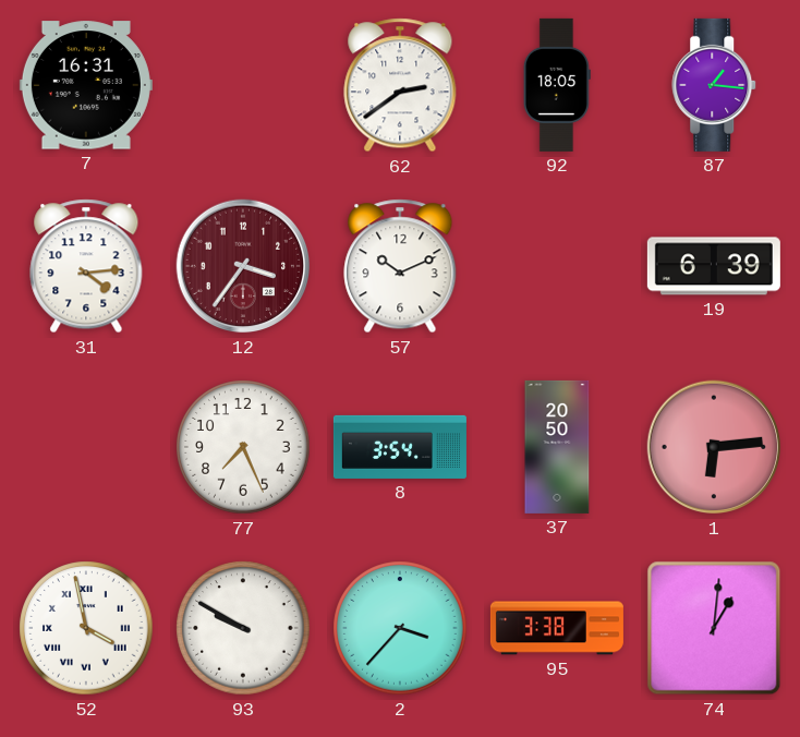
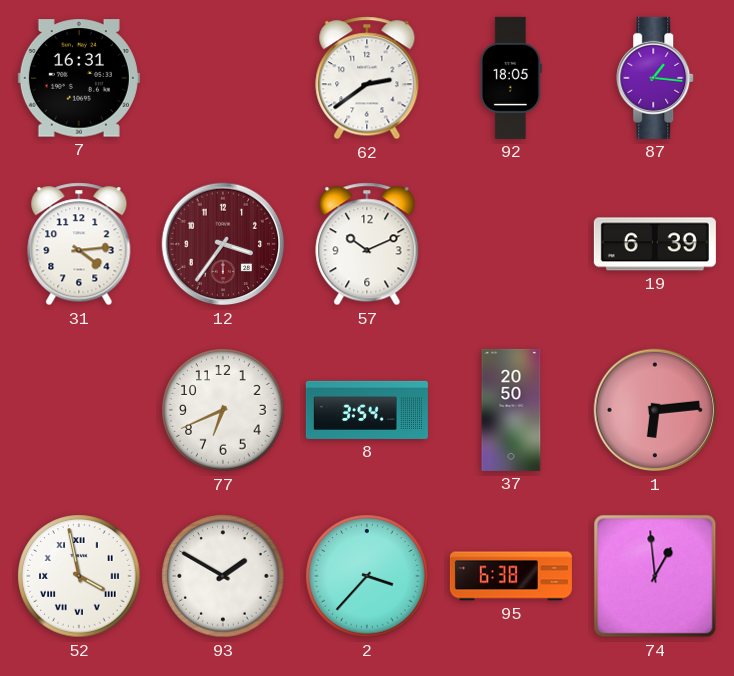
77: 7:26 -> 6:41 (223, 410)
93: 9:50 -> 1:50 (223, 576)
95: 3:38 -> 6:38 (511, 576)
74: 1:01 -> 12:59 (655, 576)
